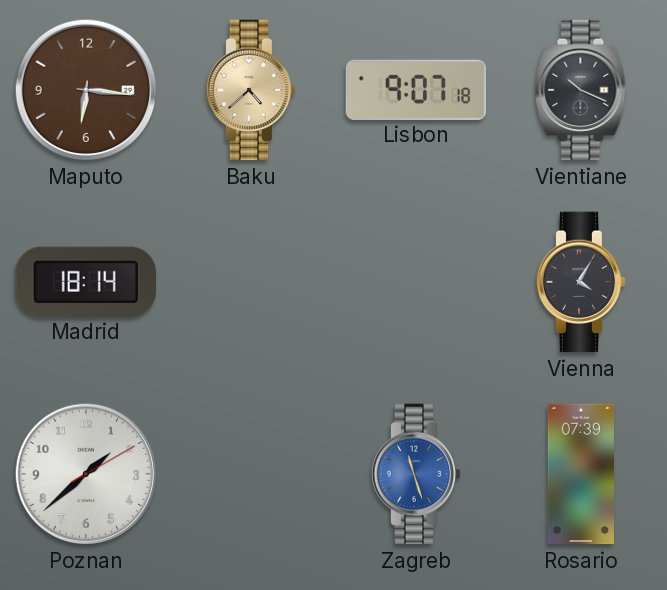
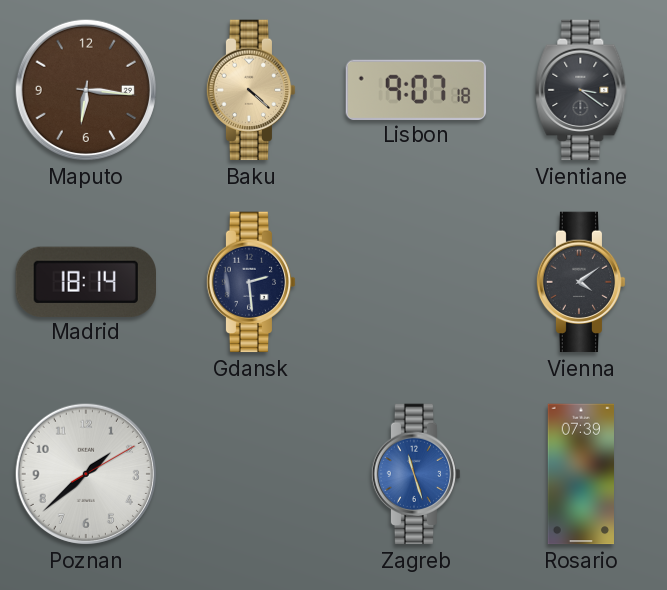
Baku: 4:38 -> 4:22 (251, 90)
Vientiane: 10:19 -> 3:21 (581, 90)
Gdansk: none -> 2:29 (251, 282)
Vienna: 4:05 -> 4:09 (581, 282)
